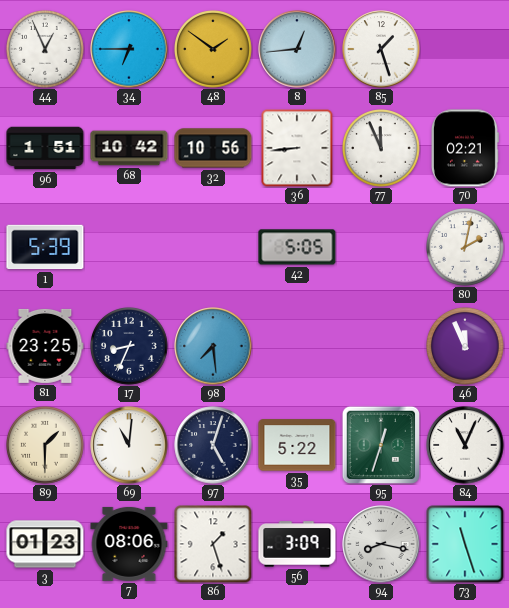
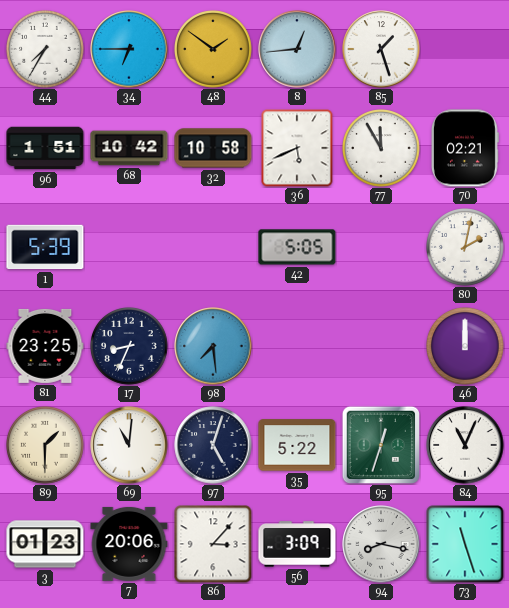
44: 12:56 -> 7:35 (46, 50)
32: 10:56 -> 10:58 (213, 148)
36: 8:44 -> 5:41 (297, 148)
77: 11:56 -> 11:55 (382, 149)
46: 11:56 -> 12:00 (466, 347)
7: 08:06 -> 20:06 (129, 544)
86: 1:27 -> 3:07 (213, 544)
